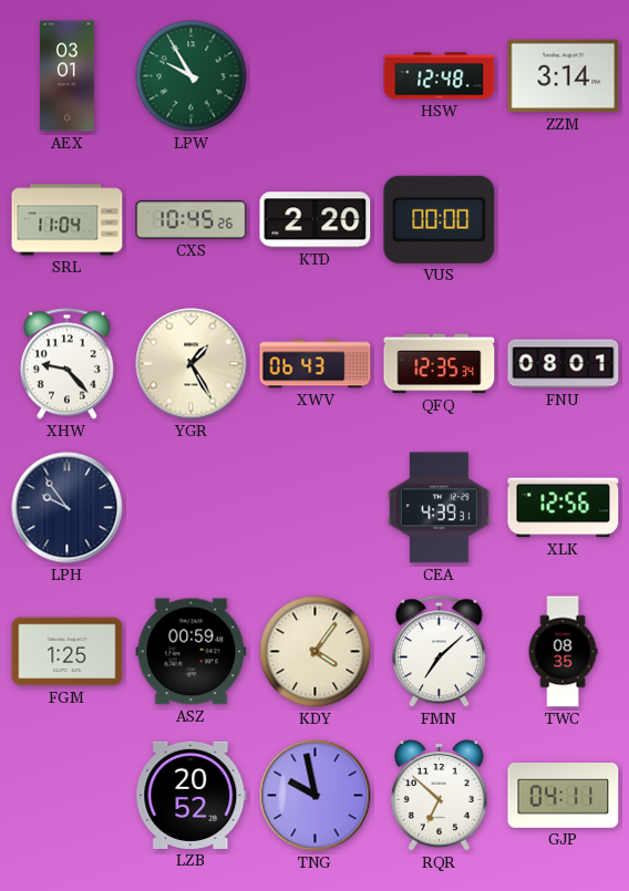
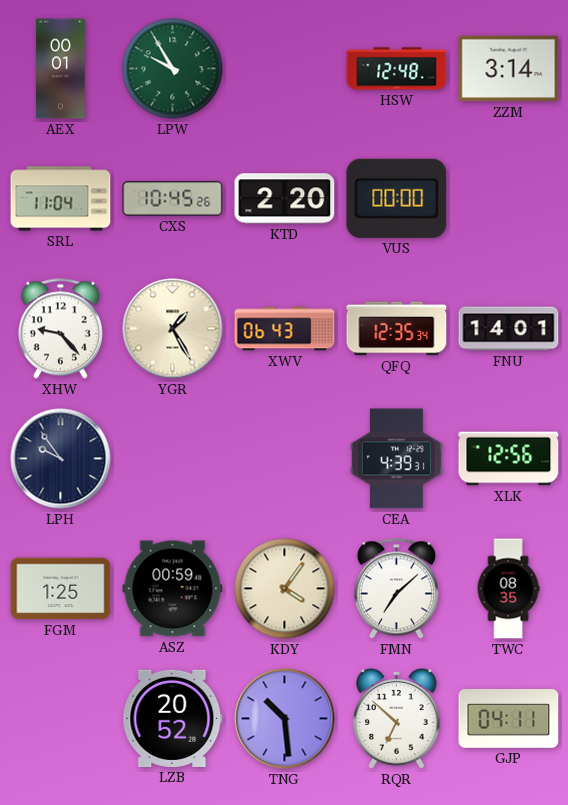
AEX: 03:01 -> 00:01 (61, 69)
FNU: 08:01 -> 14:01 (509, 329)
TNG: 9:58 -> 10:29 (285, 719)
